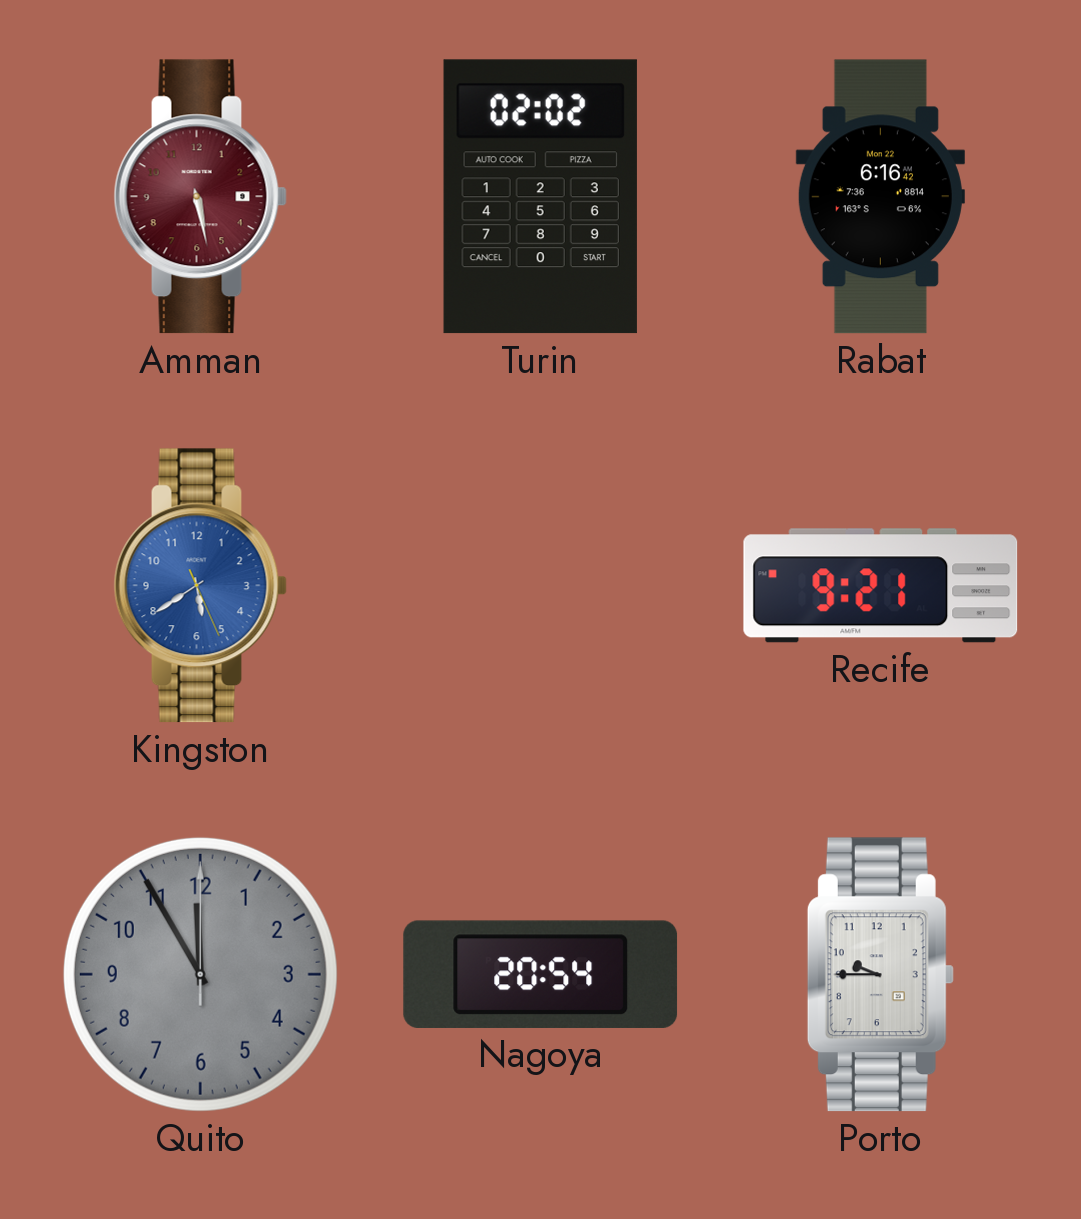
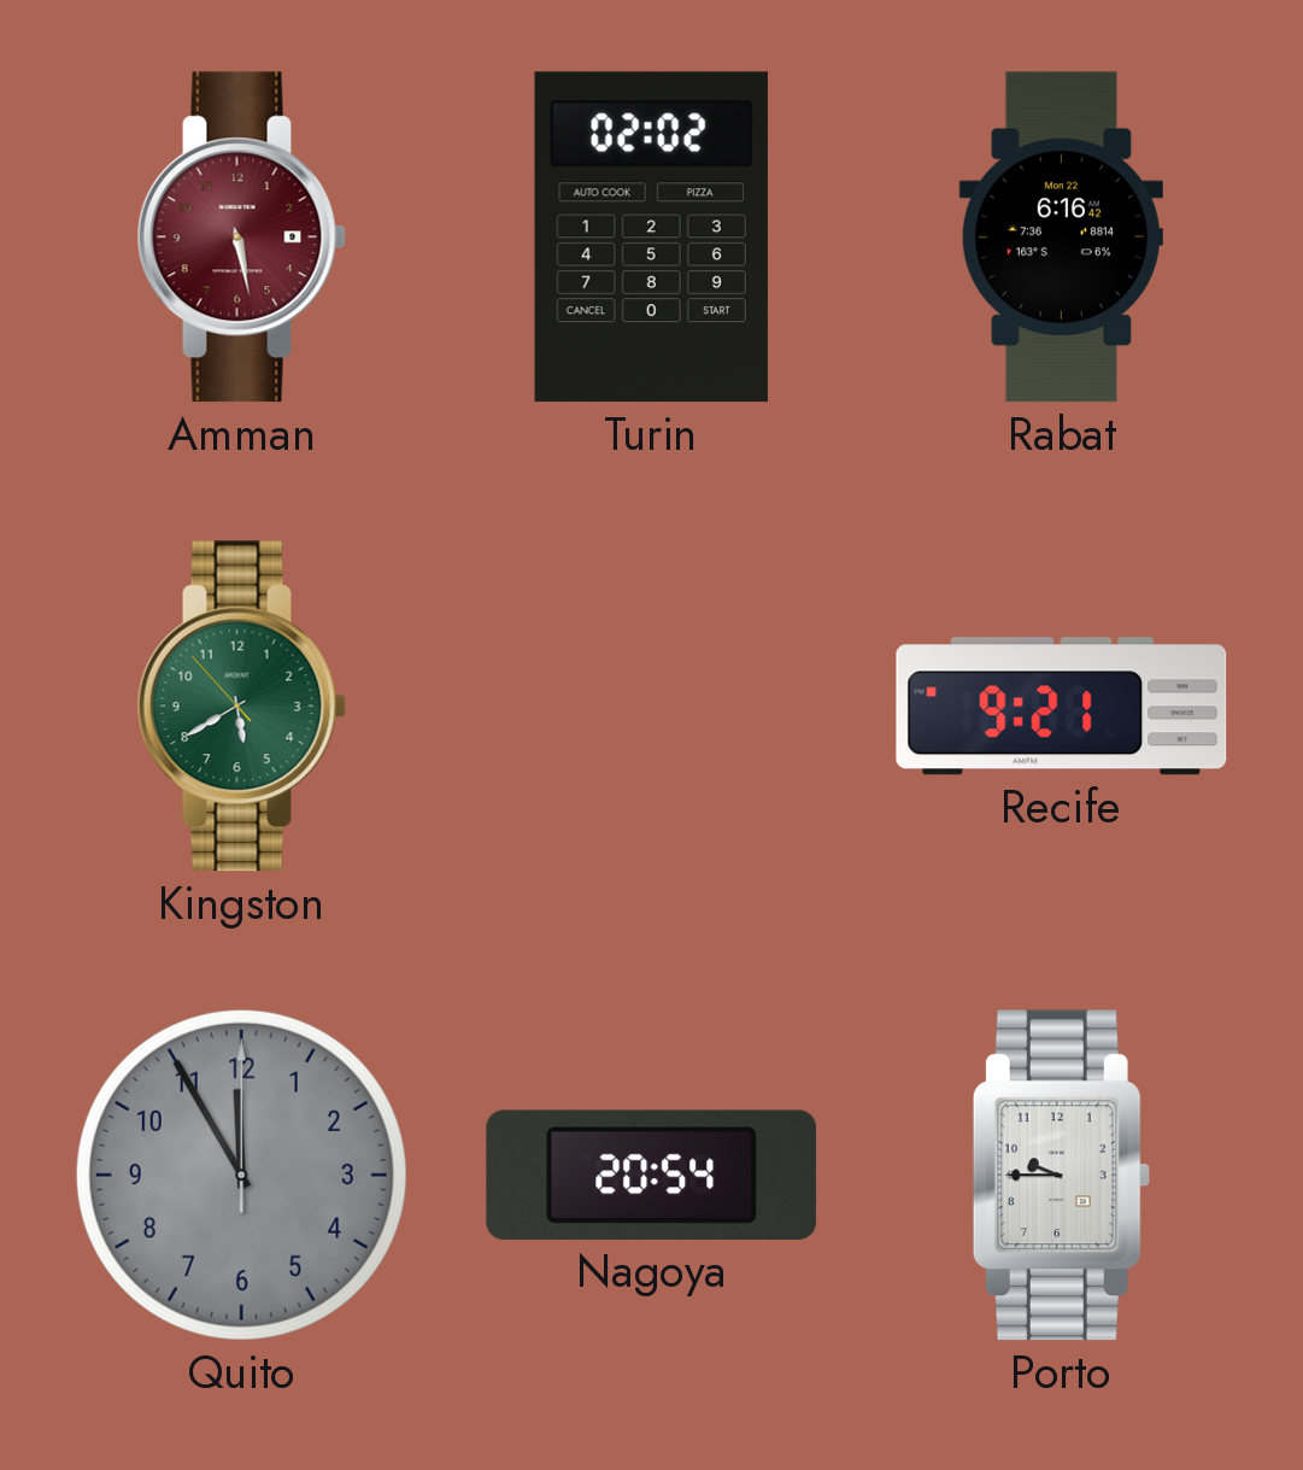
Kingston: 5:39:26 -> 5:39:53 (241, 707)
Kingston dial: blue -> green (241, 707)
